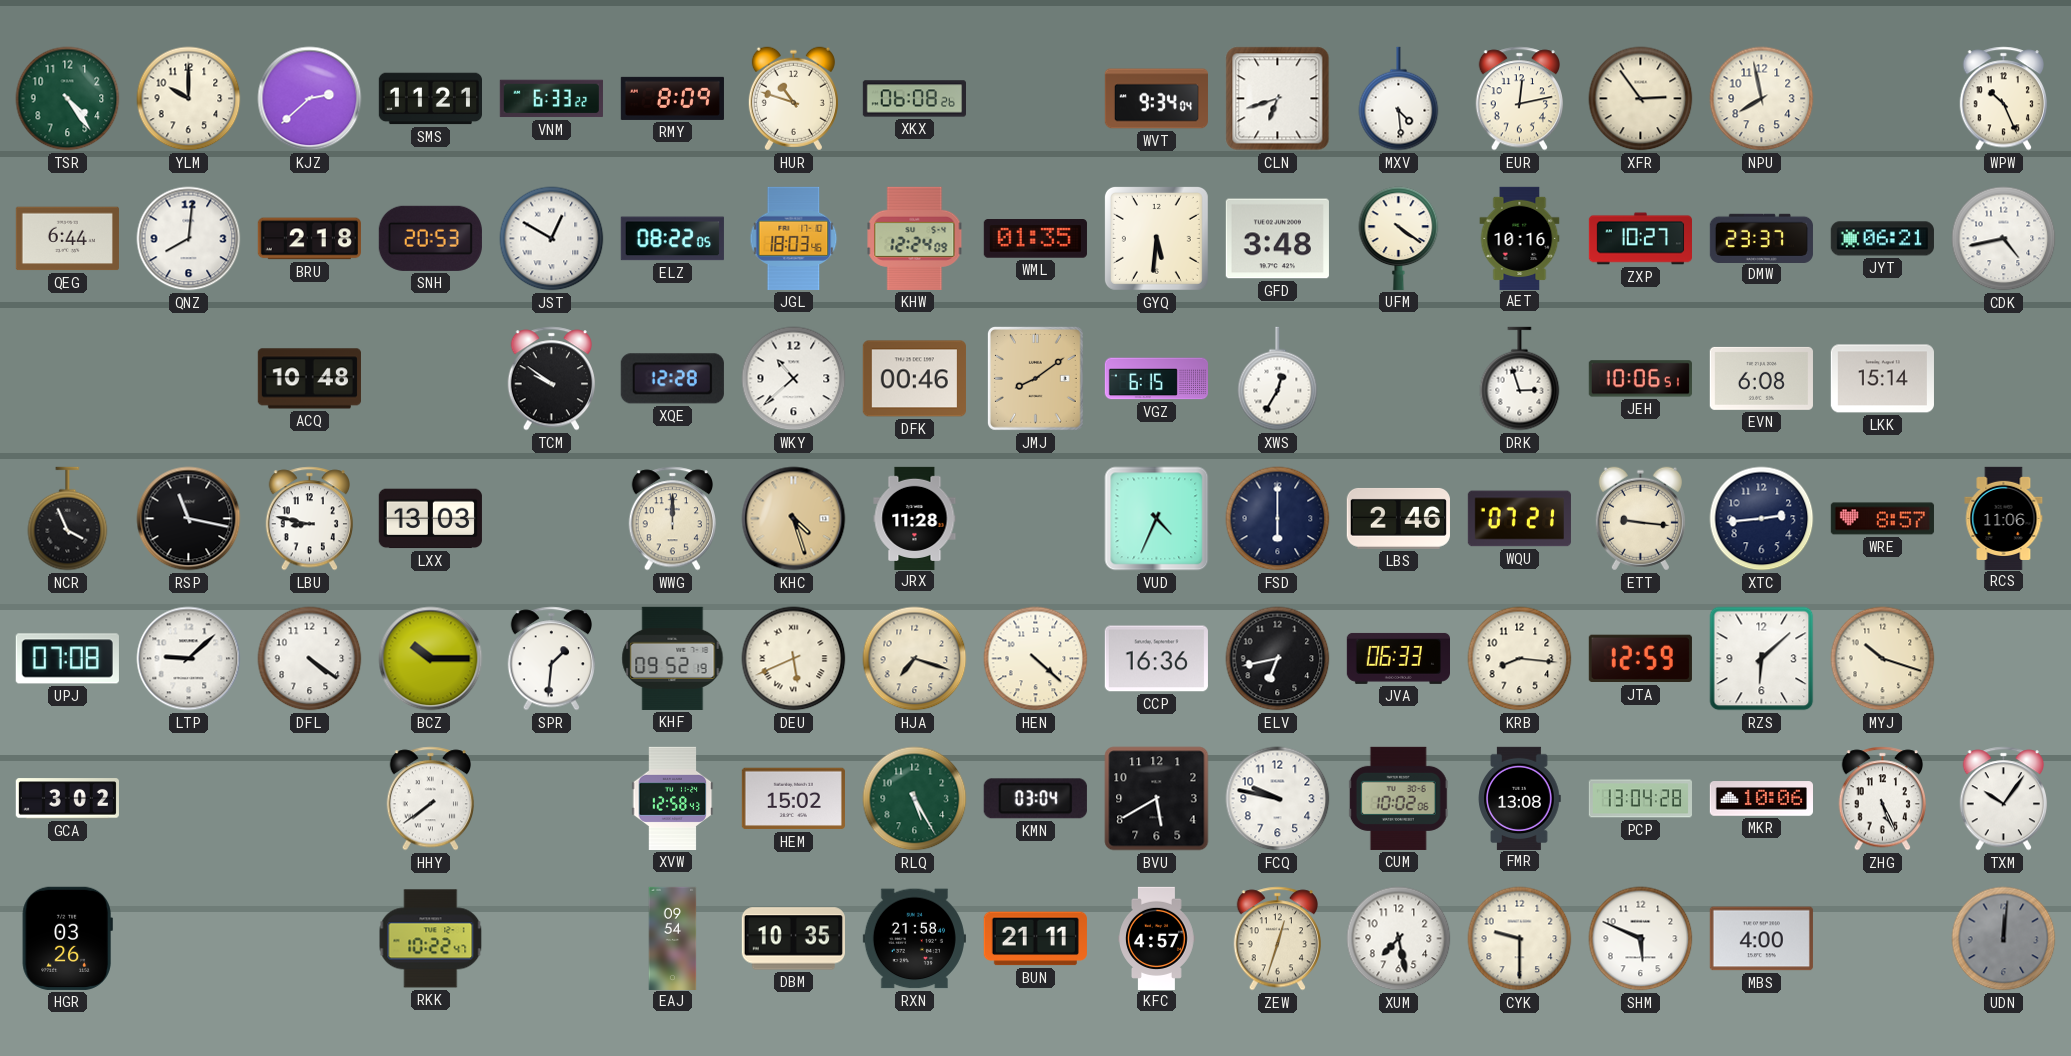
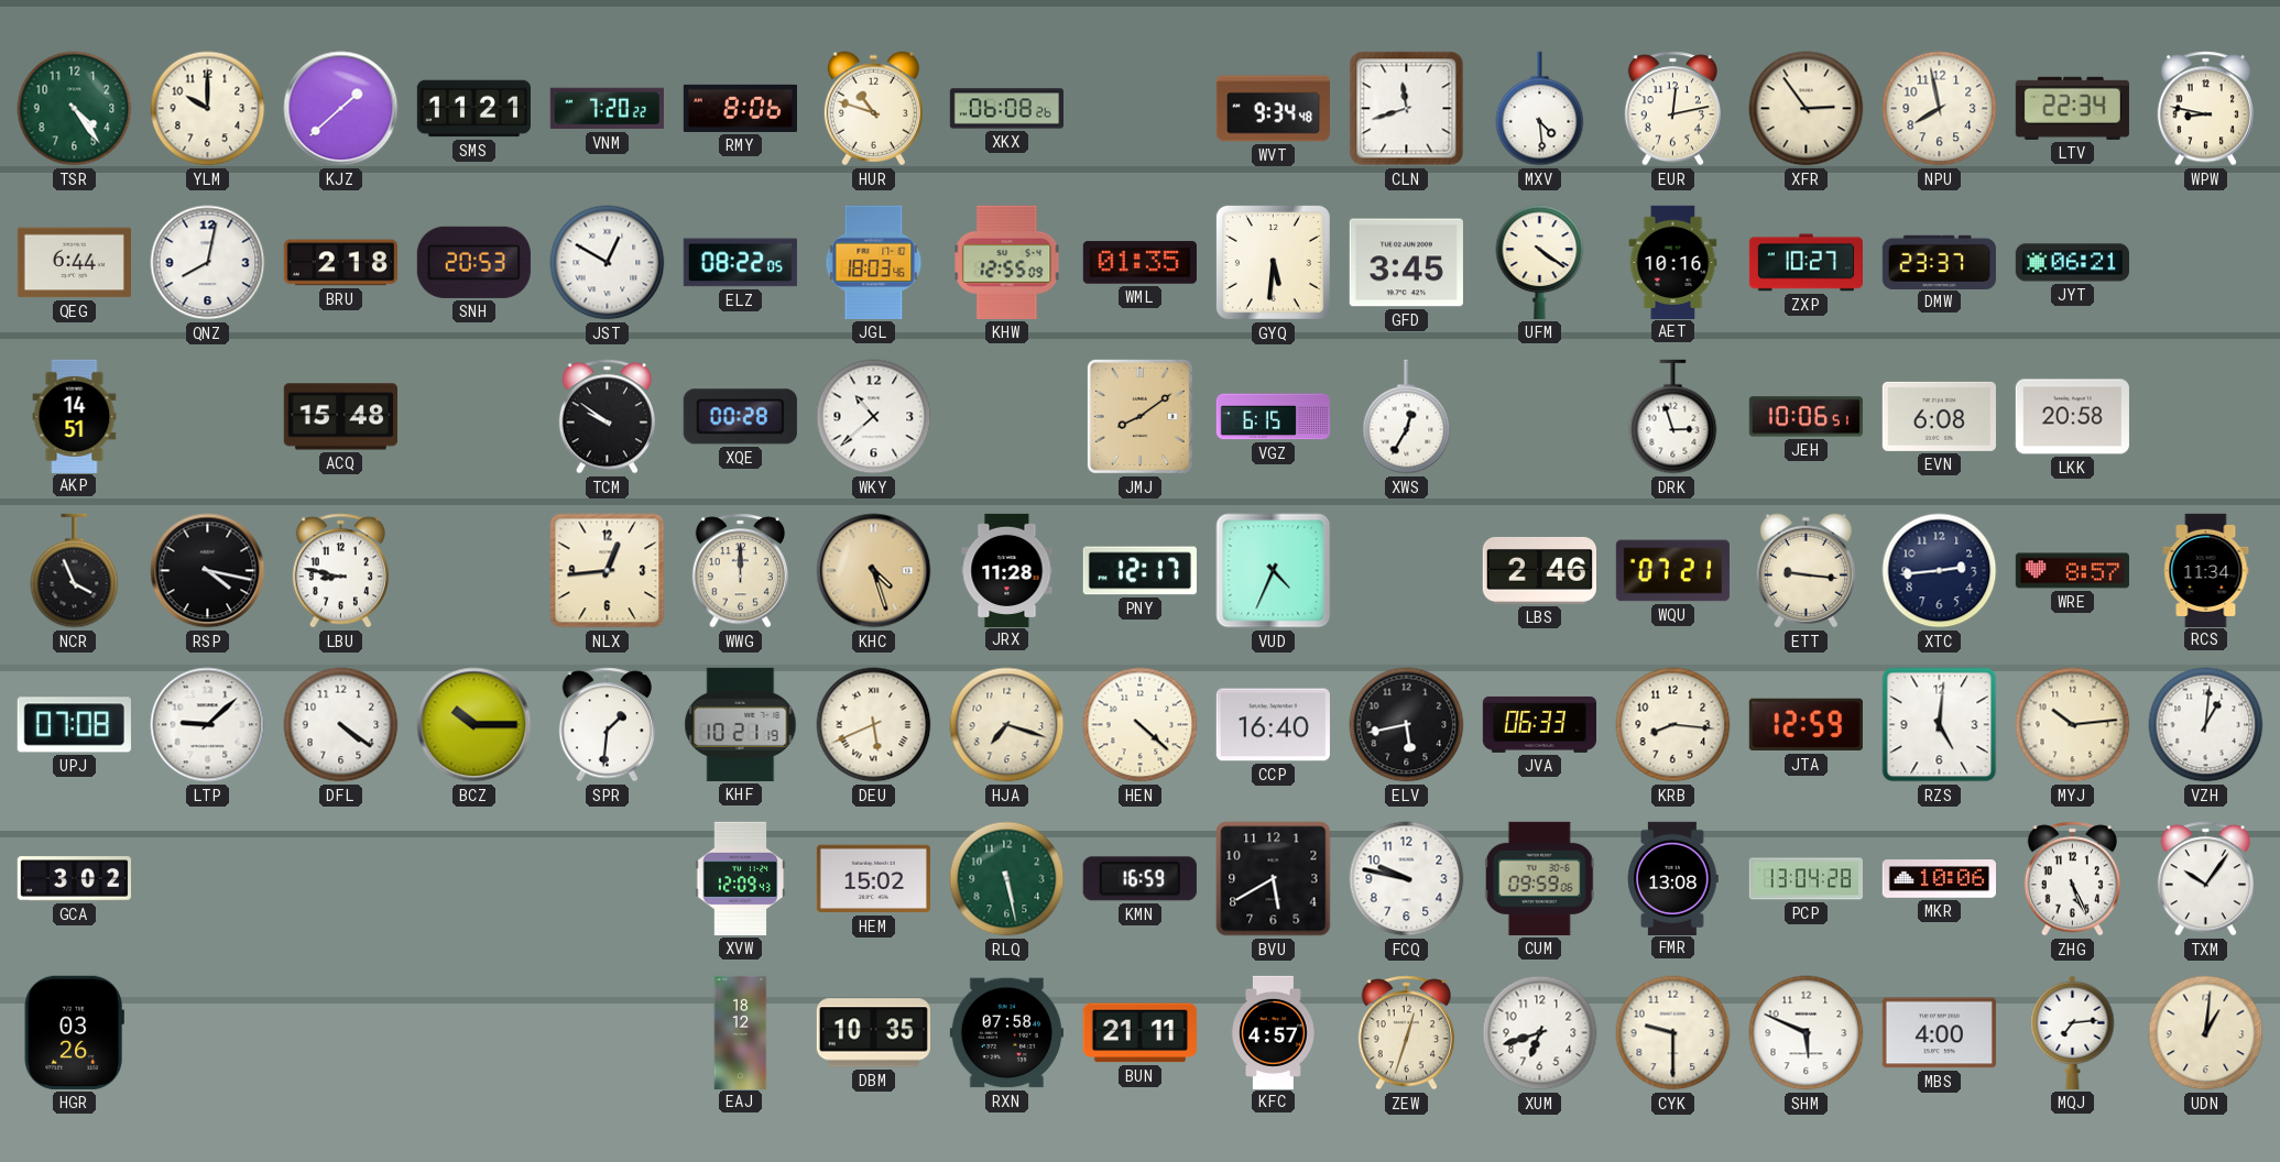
KJZ: 2:38 -> 1:38 (341, 109)
VNM: 6:33 -> 7:20 (607, 109)
RMY: 8:09 -> 8:06 (740, 108)
WVT: 9:34:04 -> 9:34:48 (1273, 109)
CLN: 6:42 -> 11:42 (1407, 109)
LTV: none -> 22:34 (2072, 108)
WPW: 10:26 -> 8:47 (2205, 109)
QNZ: 8:01 -> 8:02 (208, 263)
KHW: 12:24 -> 12:55 (1007, 262)
GFD: 3:48 -> 3:45 (1406, 263)
CDK: 4:43 -> none (2004, 239)
AKP: none -> 14:51 (75, 416)
ACQ: 10:48 -> 15:48 (340, 417)
XQE: 12:28 -> 00:28 (740, 417)
DFK: 00:46 -> none (914, 379)
LKK: 15:14 -> 20:58 (2072, 417)
RSP: 11:17 -> 4:17 (208, 571)
LXX: 13:03 -> none (430, 519)
NLX: none -> 12:44 (608, 571)
PNY: none -> 12:17 (1139, 571)
FSD: 6:00 -> none (1278, 519)
RCS: 11:06 -> 11:34 (2206, 570)
KHF: 09:52 -> 10:21 (741, 724)
CCP: 16:36 -> 16:40 (1273, 725)
ELV: 6:43 -> 5:43 (1407, 725)
RZS: 6:08 -> 5:01 (1940, 725)
MYJ: 10:18 -> 10:14 (2073, 725)
VZH: none -> 1:01 (2206, 725)
HHY: 7:39 -> none (430, 799)
XVW: 12:58 -> 12:09 (741, 878)
RLQ: 5:25 -> 5:28 (1007, 879)
KMN: 03:04 -> 16:59 (1139, 879)
CUM: 10:02 -> 09:59 (1539, 878)
RKK: 10:22 -> none (431, 939)
EAJ: 09:54 -> 18:12 (741, 1032)
RXN: 21:58 -> 07:58 (1006, 1033)
XUM: 7:28 -> 6:42 (1540, 1033)
MQJ: none -> 7:14 (2073, 1032)
UDN: 12:01 -> 1:01 (2206, 1033)
UDN dial: grey -> cream (2206, 1033)
